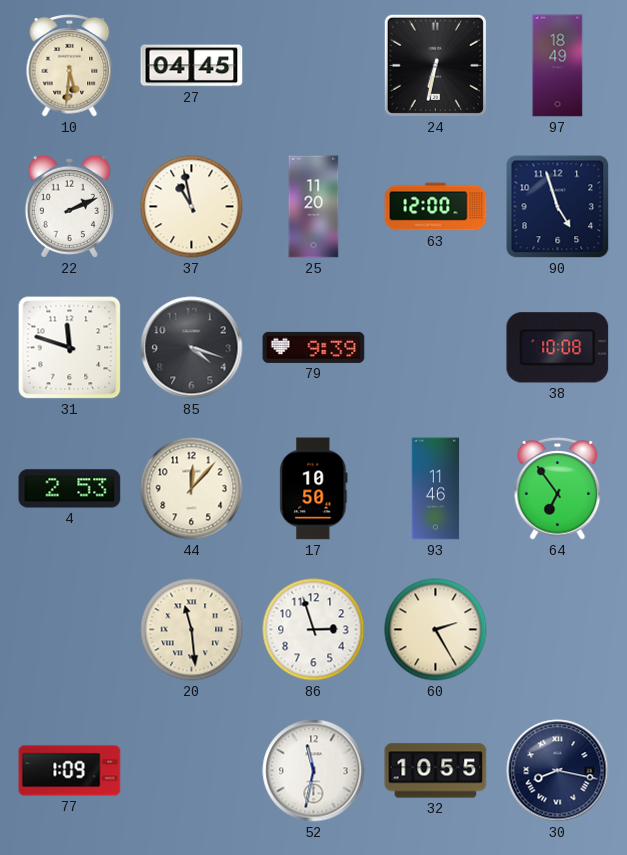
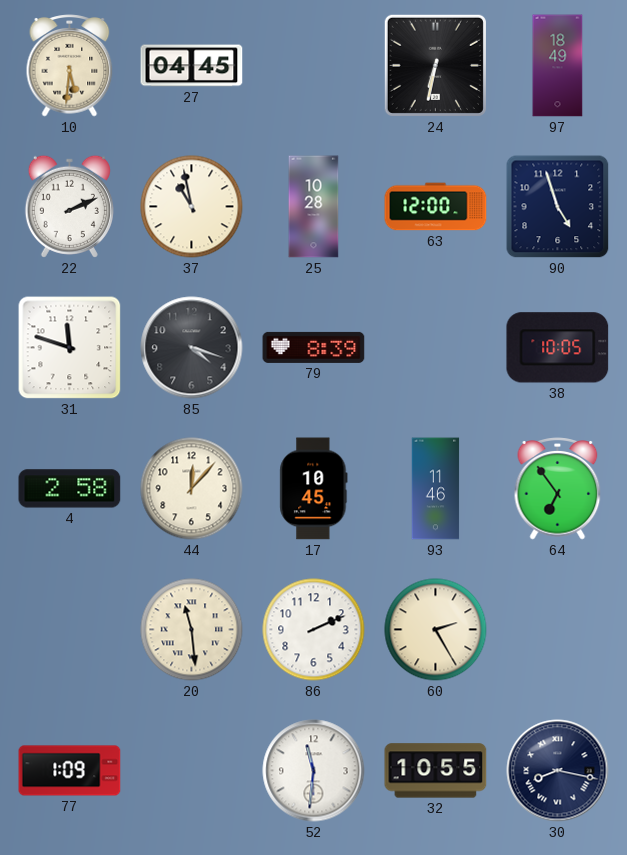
25: 11:20 -> 10:28 (314, 207)
79: 9:39 -> 8:39 (314, 347)
38: 10:08 -> 10:05 (558, 348)
4: 2:53 -> 2:58 (70, 489)
17: 10:50 -> 10:45 (314, 489)
86: 2:57 -> 2:11 (314, 630)
52: 11:32 -> 11:31 (314, 771)
